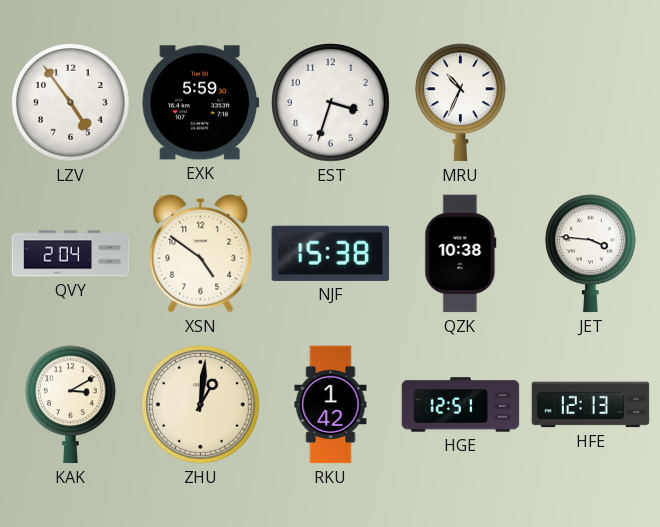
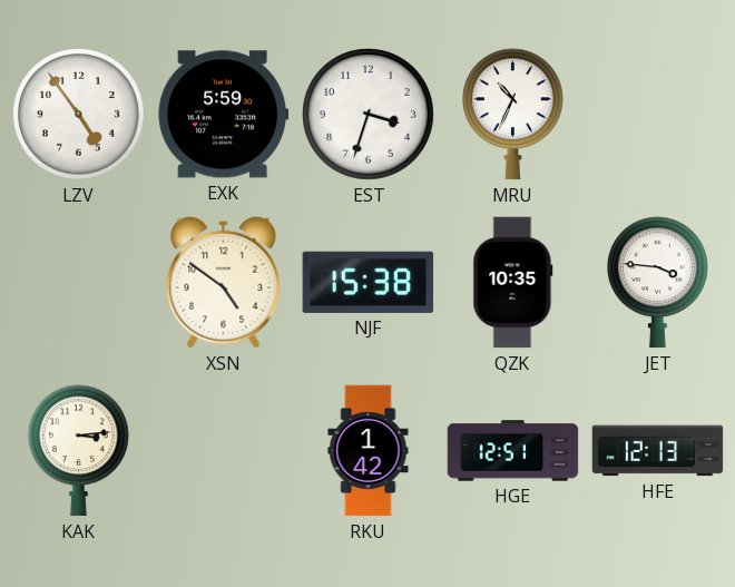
QVY: 2:04 -> none (71, 254)
QZK: 10:38 -> 10:35 (513, 283)
KAK: 3:10 -> 3:14 (79, 451)
ZHU: 1:01 -> none (201, 405)
